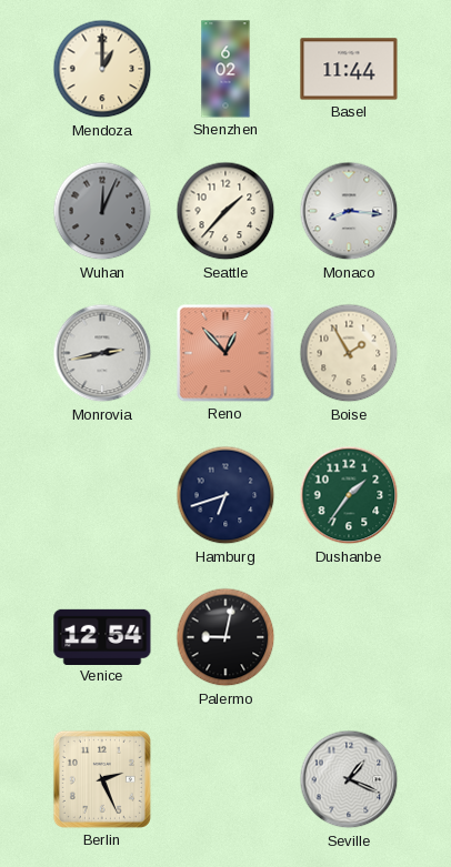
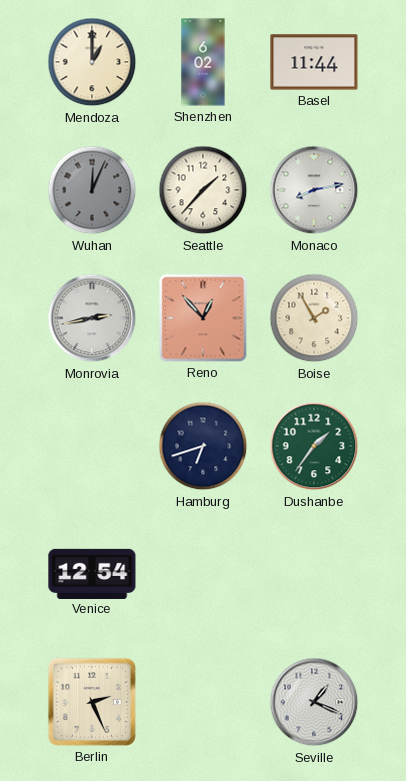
Monaco: 8:16 -> 8:13 (314, 190)
Palermo: 9:02 -> none (225, 637)
